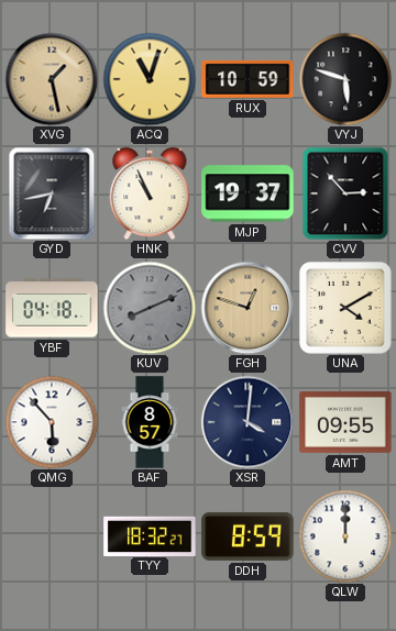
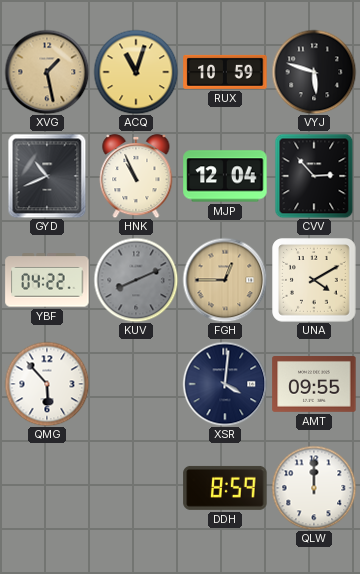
GYD: 6:43 -> 10:41 (47, 176)
MJP: 19:37 -> 12:04 (225, 176)
YBF: 04:18 -> 04:22 (47, 280)
FGH: 12:48 -> 12:45 (225, 280)
BAF: 8:57 -> none (150, 422)
TYY: 18:32 -> none (150, 535)
